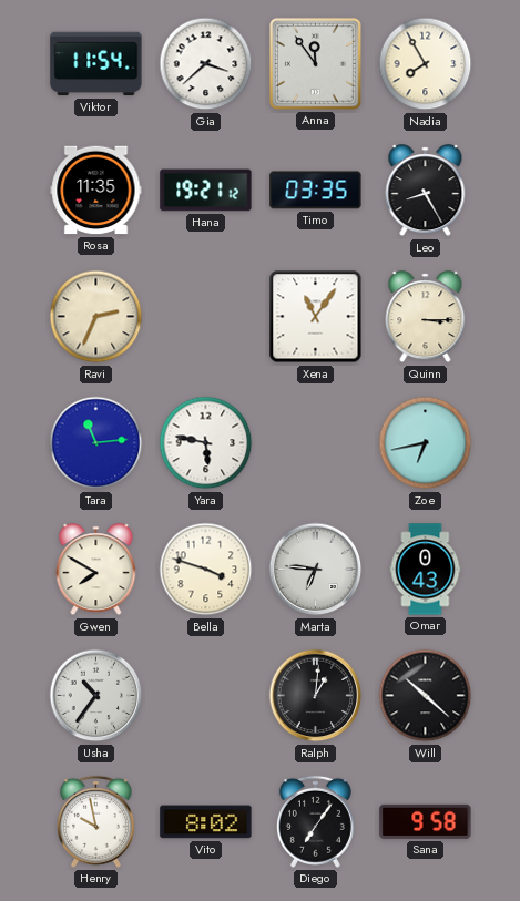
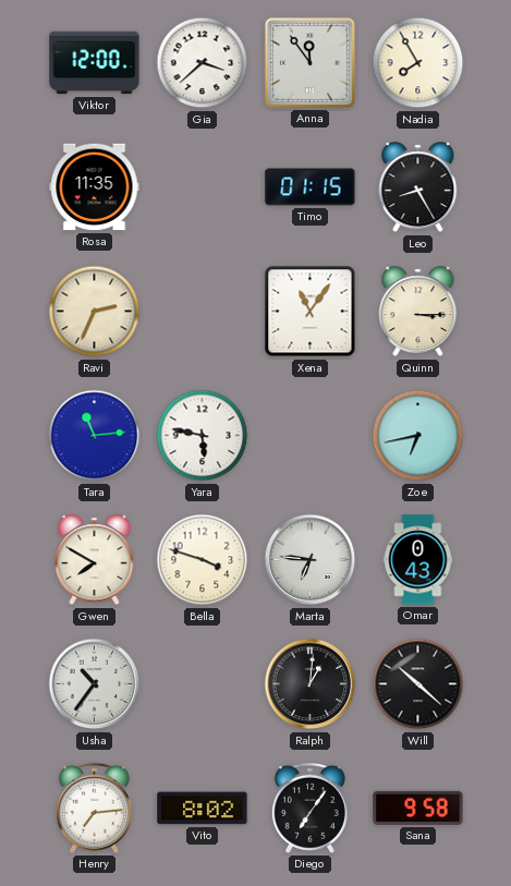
Viktor: 11:54 -> 12:00 (95, 63)
Hana: 19:21 -> none (206, 191)
Timo: 03:35 -> 01:15 (311, 187)
Henry: 9:58 -> 7:14 (94, 808)
